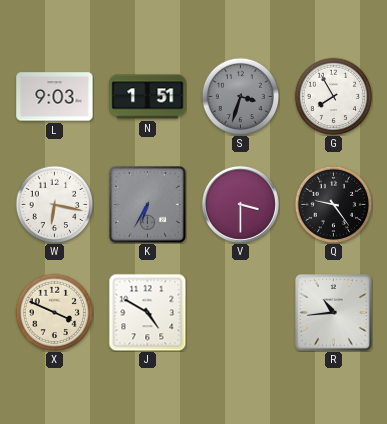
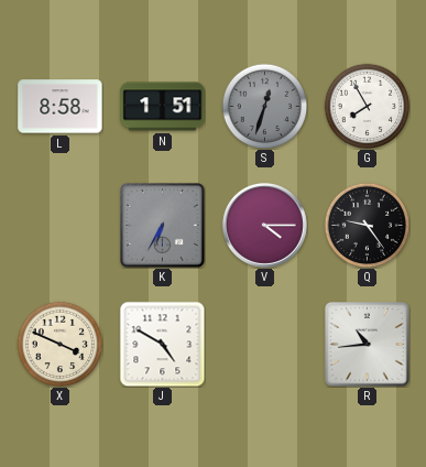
L: 9:03 -> 8:58 (61, 107)
S: 3:33 -> 12:33 (264, 106)
W: 6:17 -> none (54, 204)
V: 3:30 -> 4:15 (264, 225)
